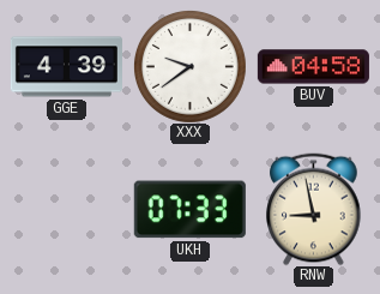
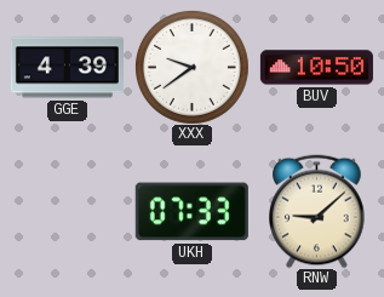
BUV: 04:58 -> 10:50 (316, 68)
RNW: 8:58 -> 9:08 (317, 211)
